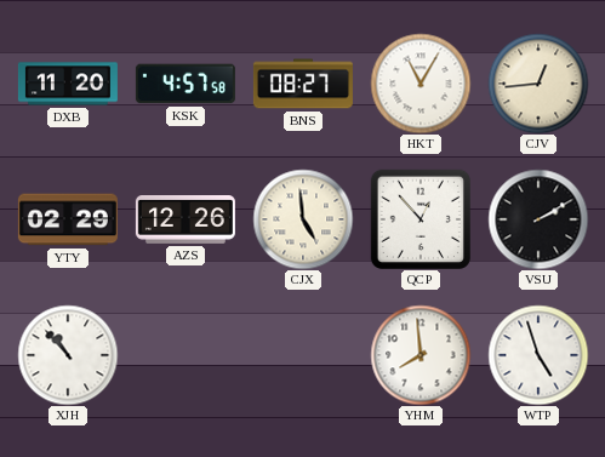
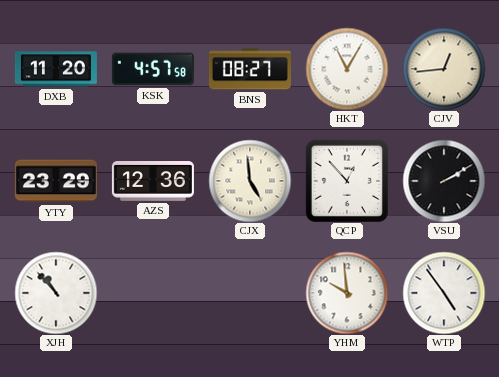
YTY: 02:29 -> 23:29 (56, 181)
AZS: 12:26 -> 12:36 (153, 182)
YHM: 7:59 -> 9:59 (347, 293)
WTP: 4:57 -> 4:54 (444, 293)
